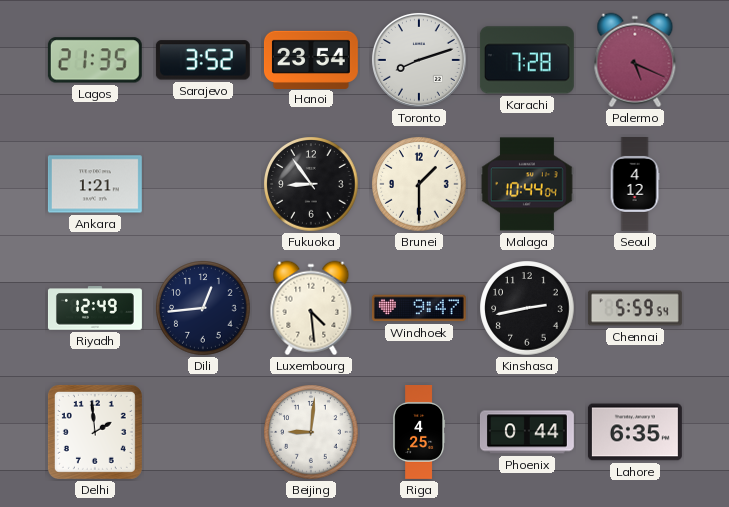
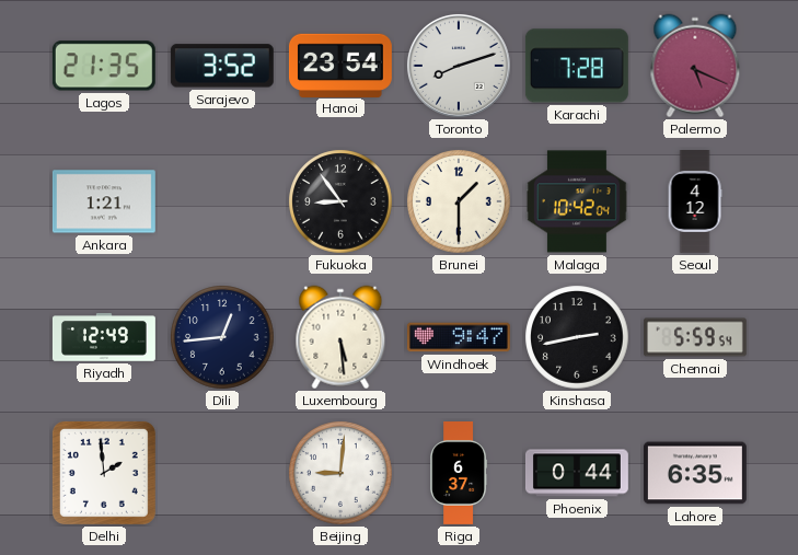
Malaga: 10:44 -> 10:42 (577, 201)
Luxembourg: 4:29 -> 5:29 (340, 337)
Riga: 4:25 -> 6:37 (459, 474)
